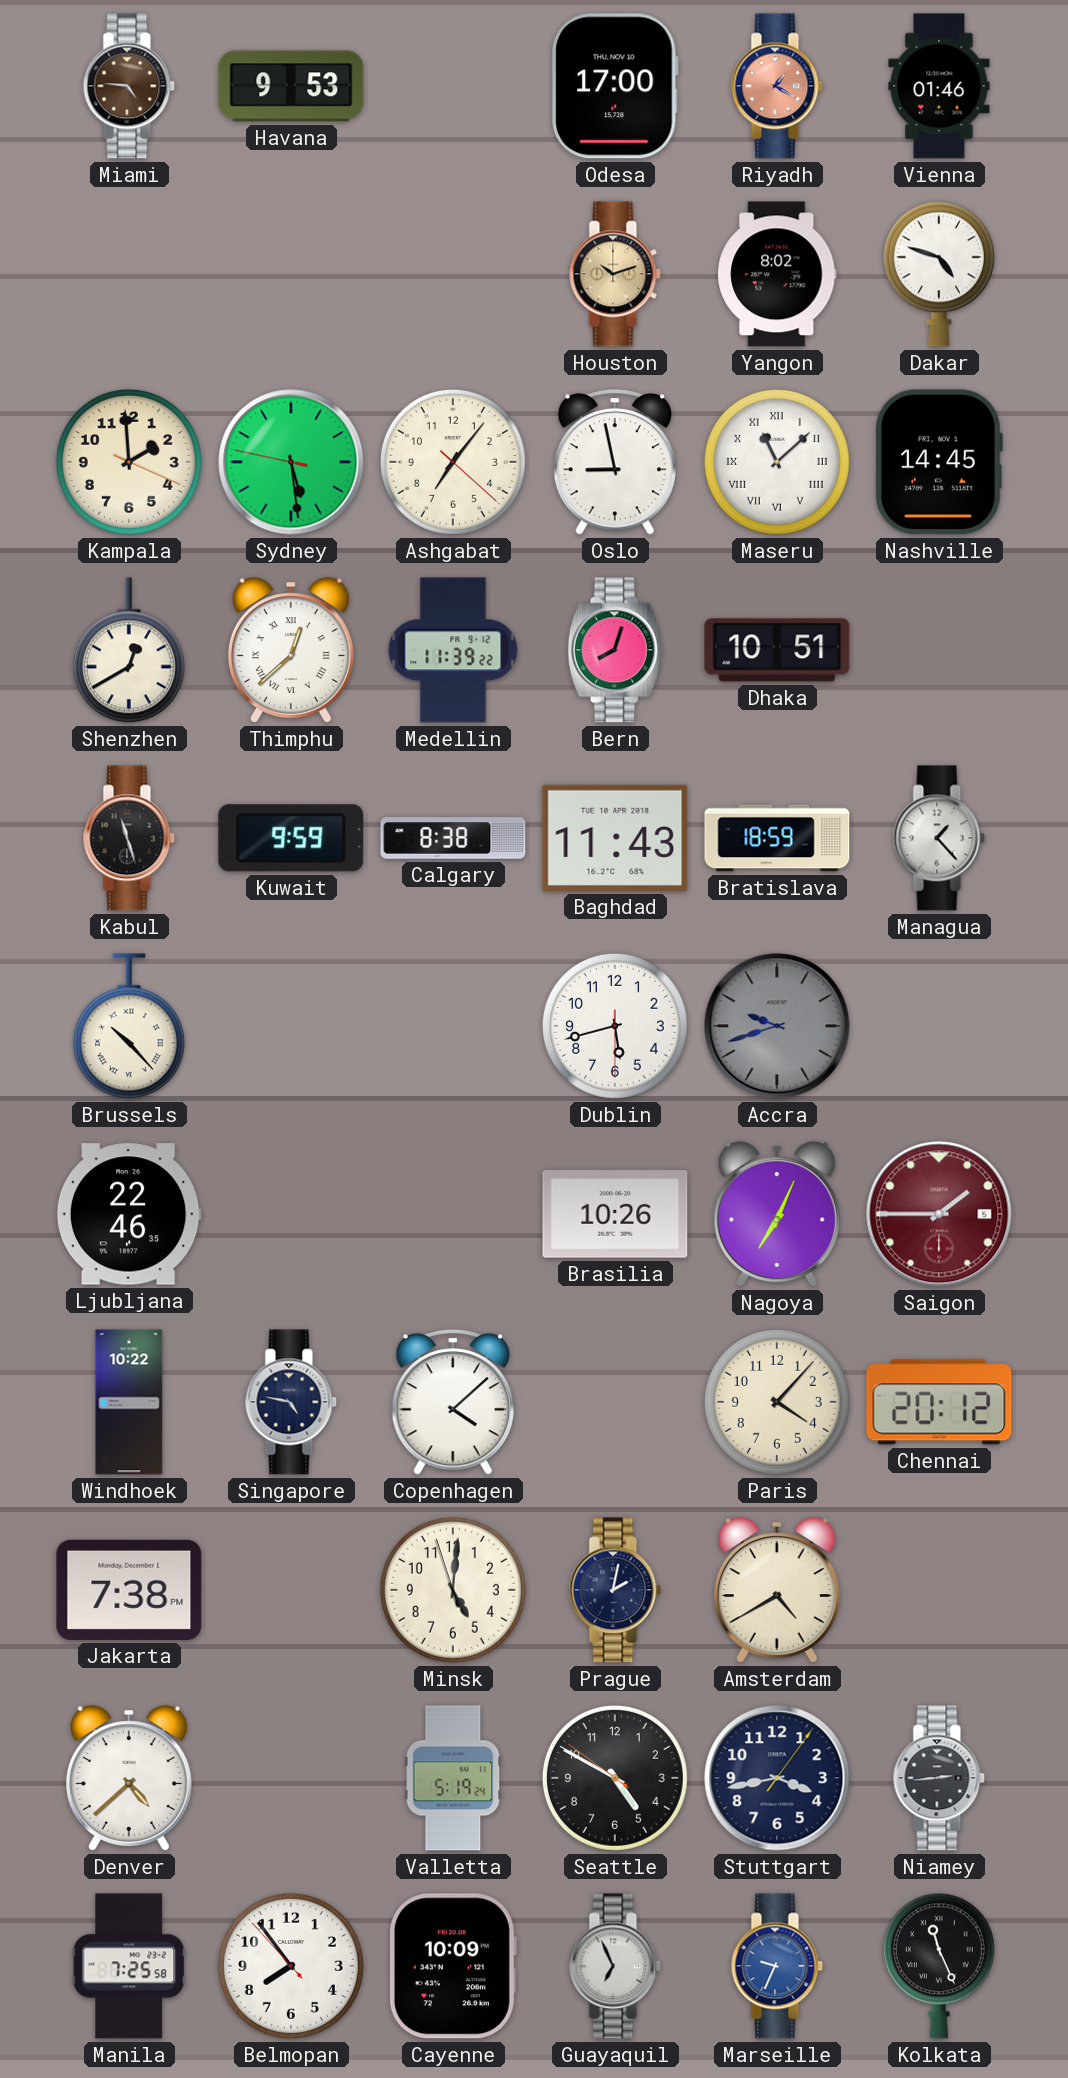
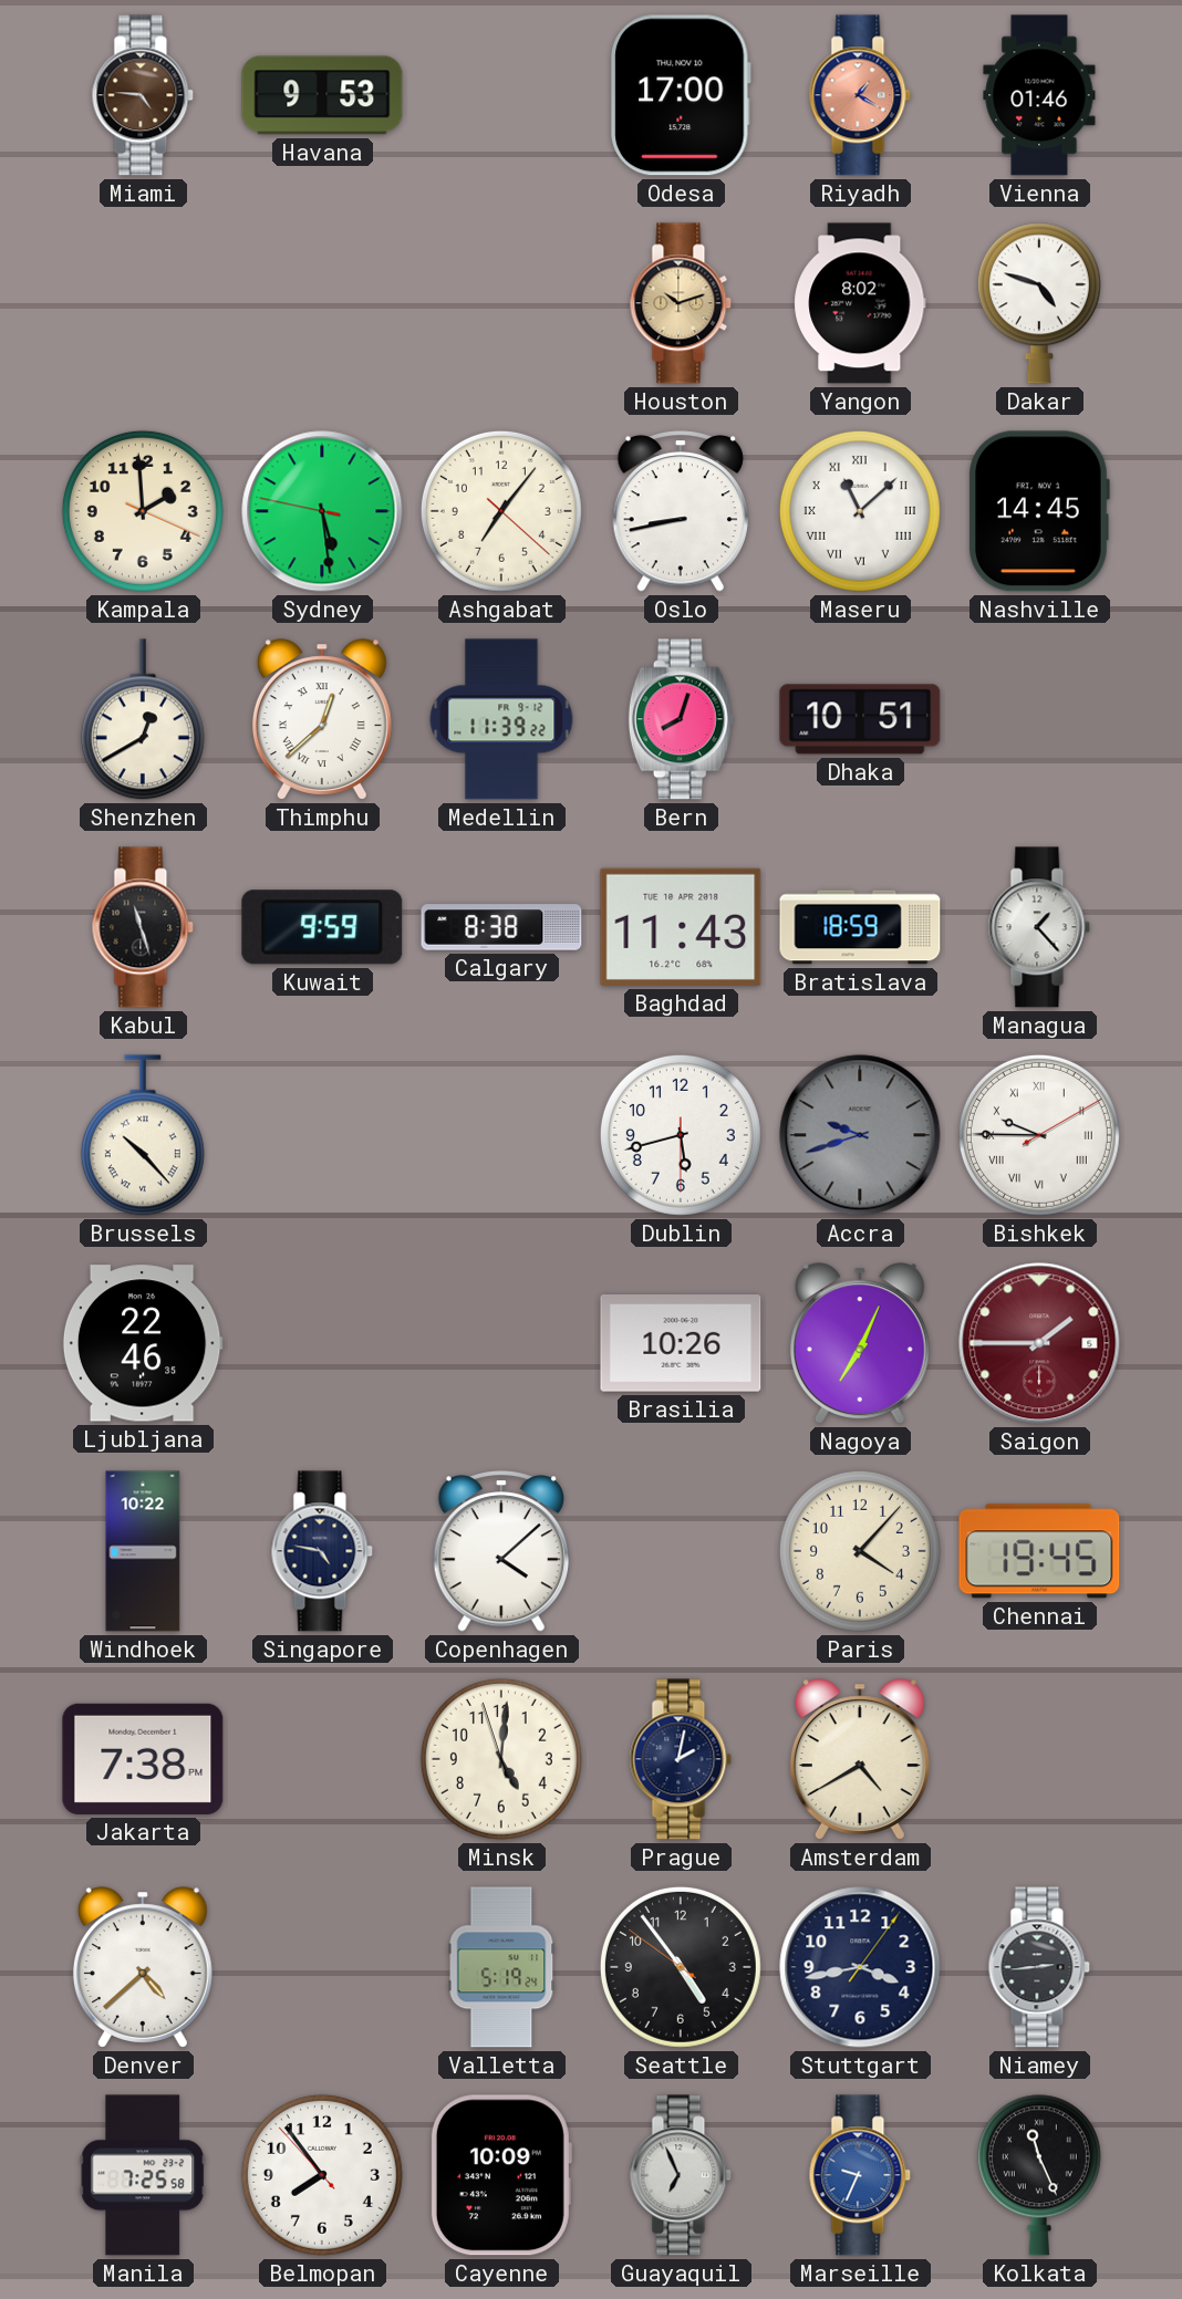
Oslo: 8:58 -> 8:43 (681, 511)
Bishkek: none -> 9:45 (1039, 1135)
Chennai: 20:12 -> 19:45 (1039, 1551)
Seattle: 4:49 -> 4:53 (681, 1967)
